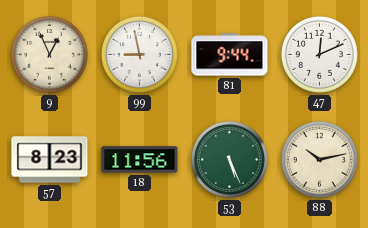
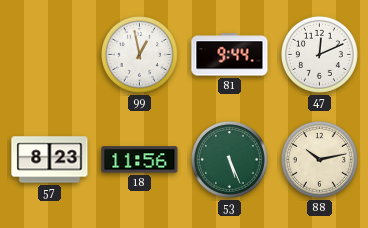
9: 12:56 -> none (49, 54)
99: 8:58 -> 12:58 (139, 54)
